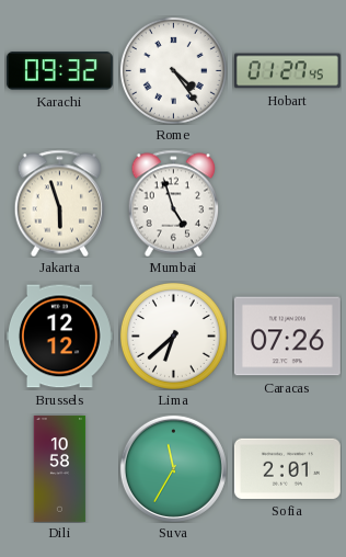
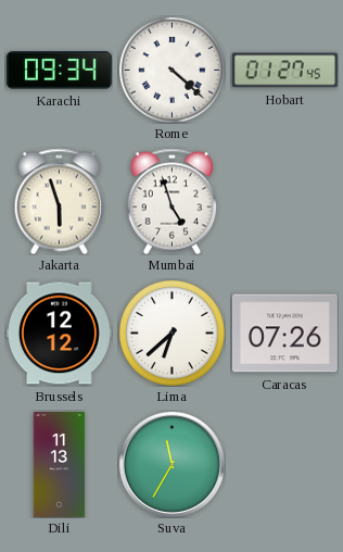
Karachi: 09:32 -> 09:34 (59, 71)
Rome: 4:24 -> 4:22 (171, 70)
Dili: 10:58 -> 11:13 (60, 464)
Sofia: 2:01 -> none (287, 468)
